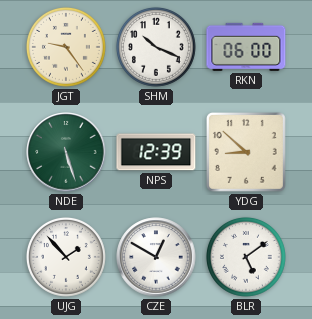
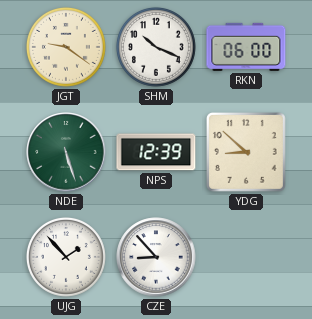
JGT: 9:24 -> 9:21 (66, 47)
CZE: 12:50 -> 8:53 (156, 257)
BLR: 5:09 -> none (246, 257)
